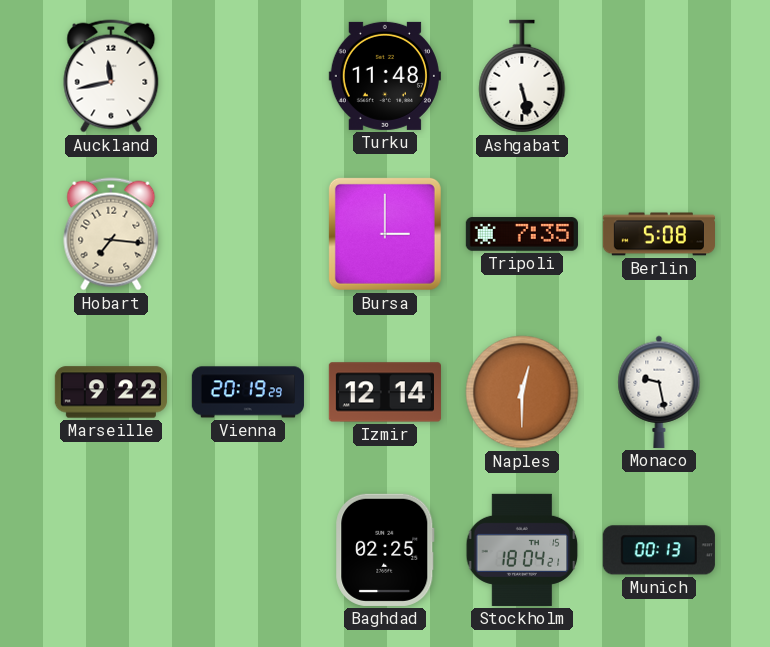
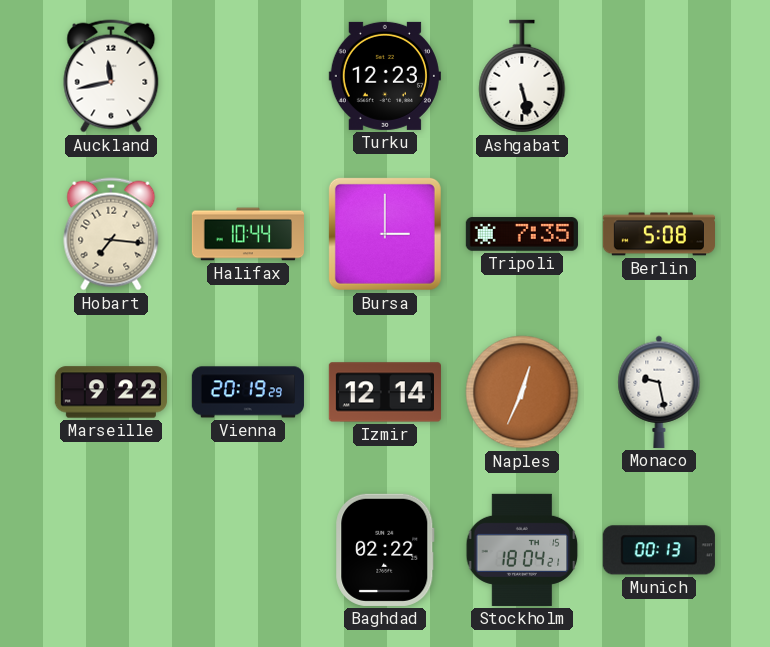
Turku: 11:48 -> 12:23 (385, 76)
Halifax: none -> 10:44 (247, 234)
Naples: 12:30 -> 12:34 (522, 392)
Baghdad: 02:25 -> 02:22 (385, 550)
